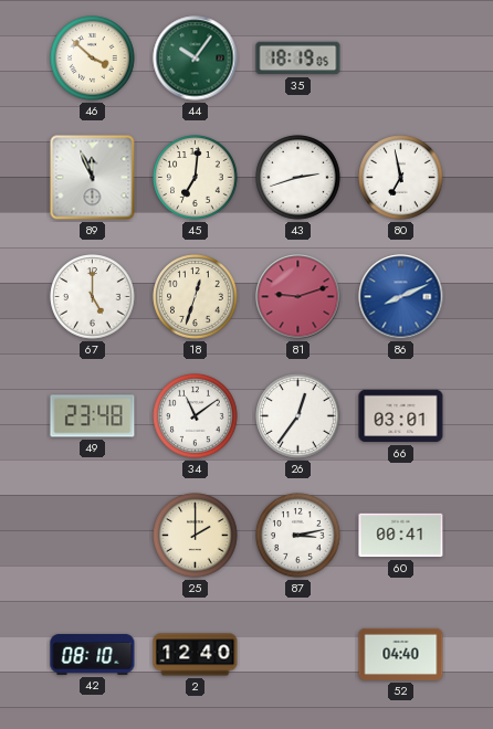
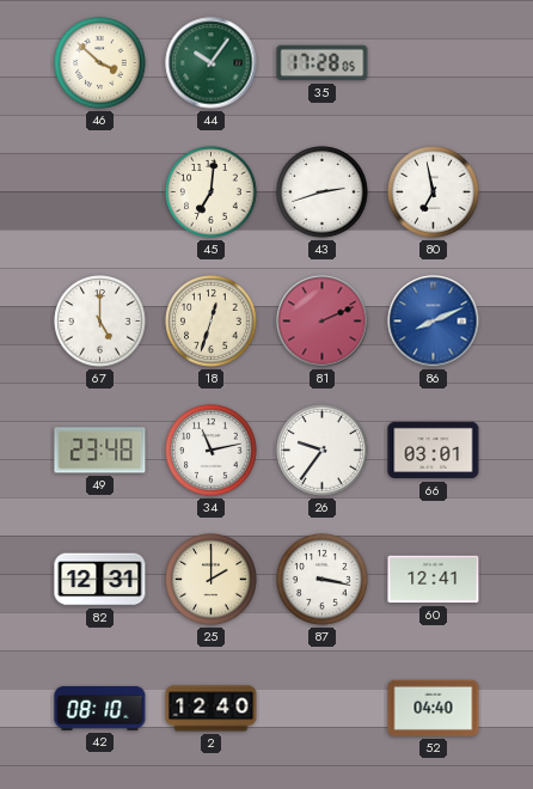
35: 18:19 -> 17:28 (323, 63)
89: 11:56 -> none (93, 178)
81: 9:12 -> 2:11 (323, 322)
34: 11:09 -> 11:13 (212, 451)
26: 12:36 -> 9:36 (323, 451)
82: none -> 12:31 (100, 580)
87: 3:13 -> 3:17 (323, 580)
60: 00:41 -> 12:41 (434, 580)
